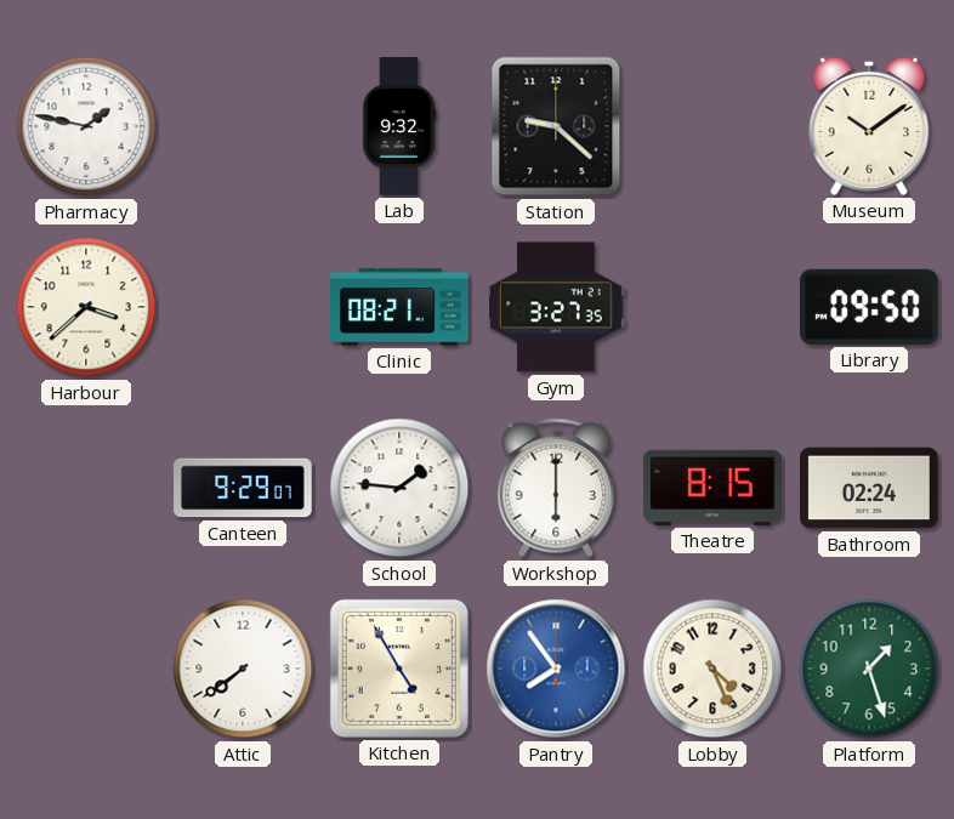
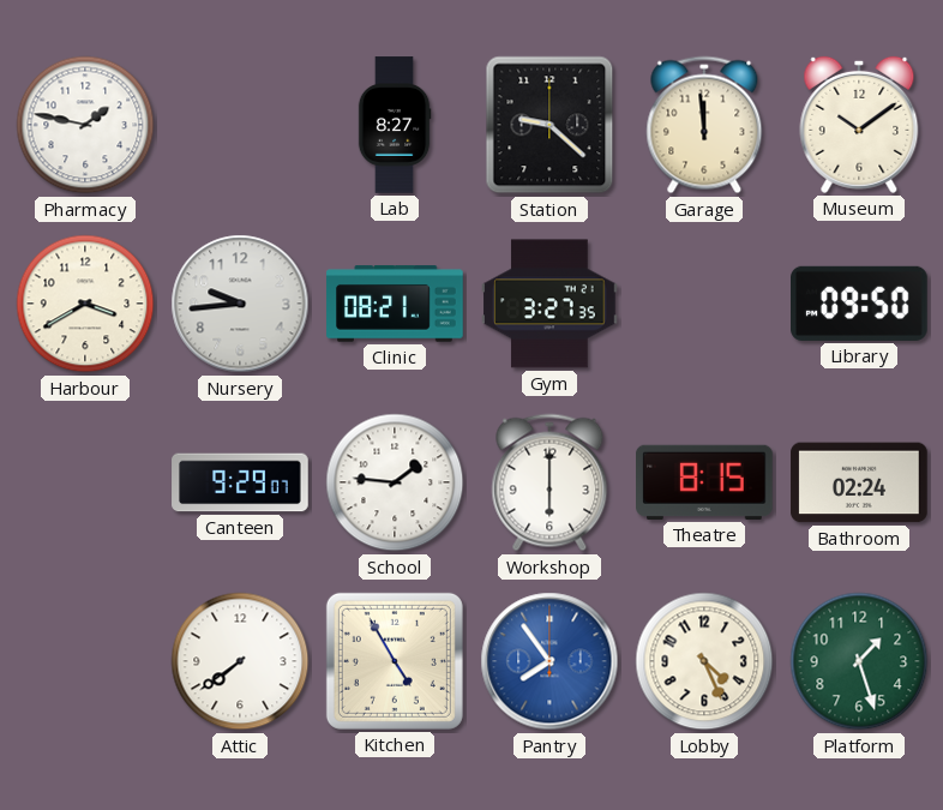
Lab: 9:32 -> 8:27 (395, 125)
Garage: none -> 11:59 (704, 125)
Harbour: 3:38 -> 3:40 (85, 304)
Nursery: none -> 9:44 (240, 304)
